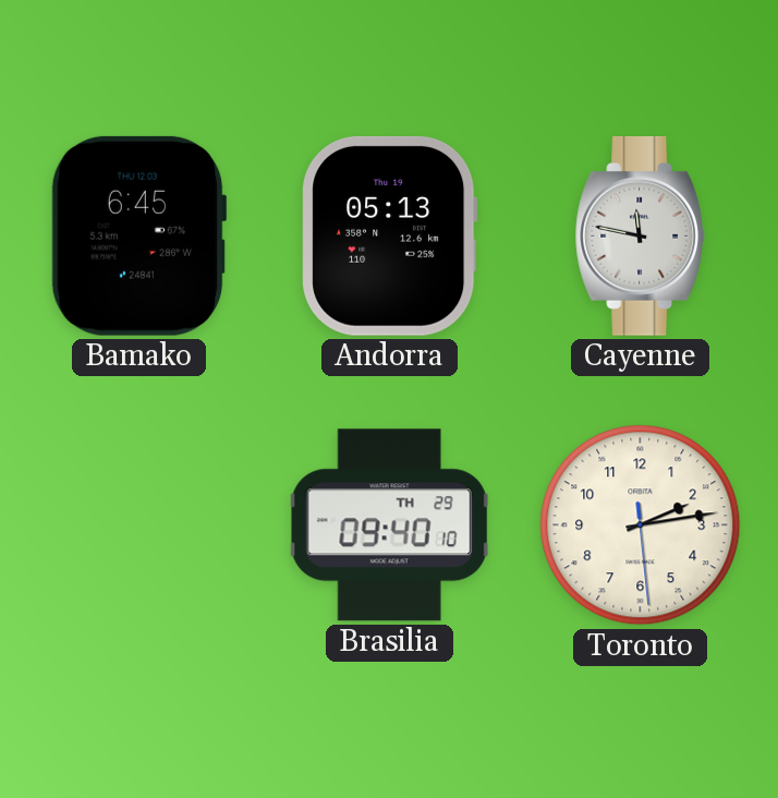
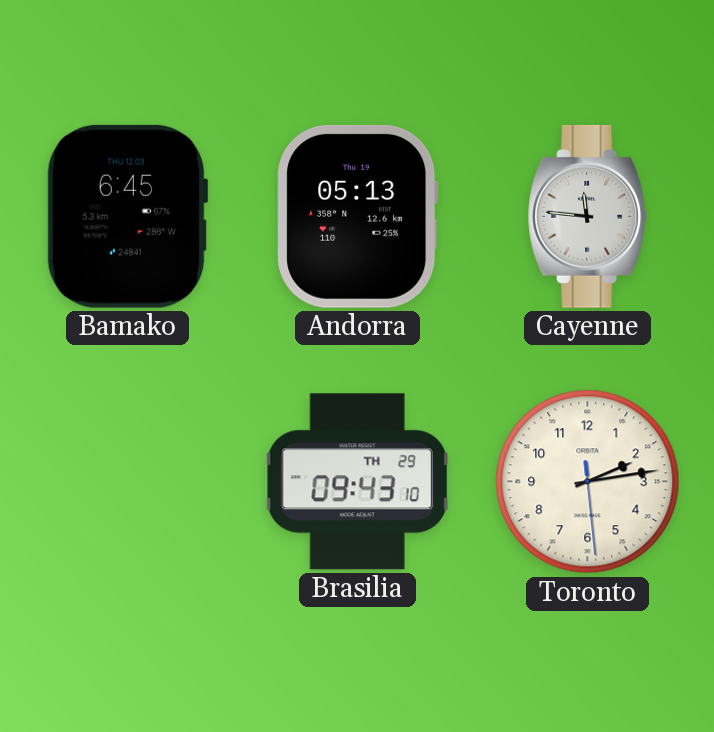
Cayenne: 11:47 -> 11:46 (587, 216)
Brasilia: 09:40 -> 09:43 (357, 482)
